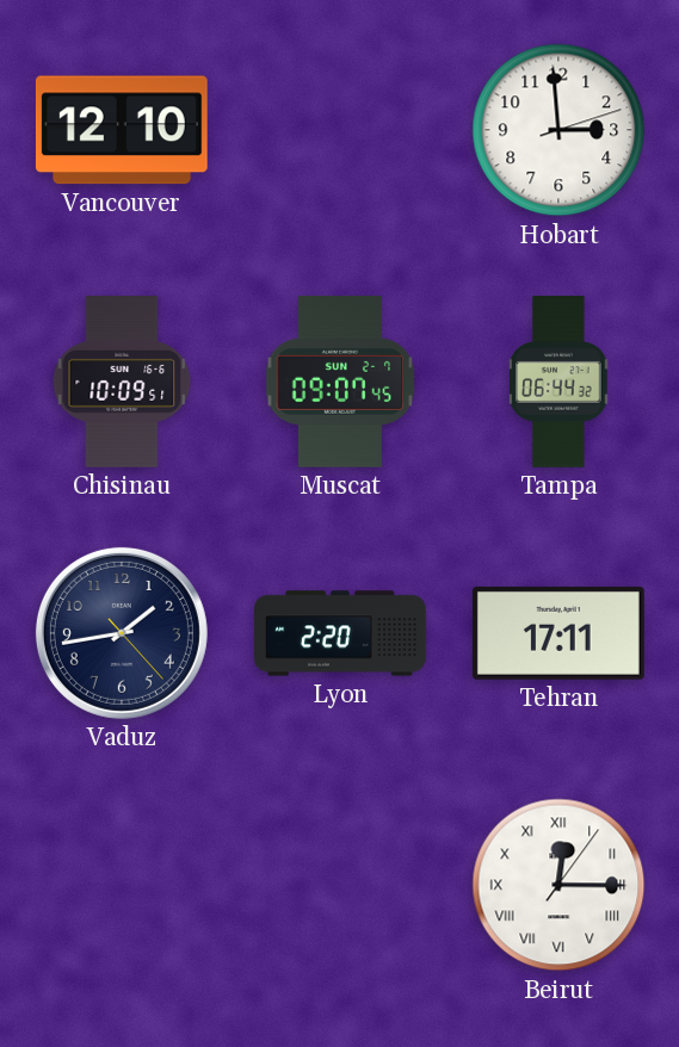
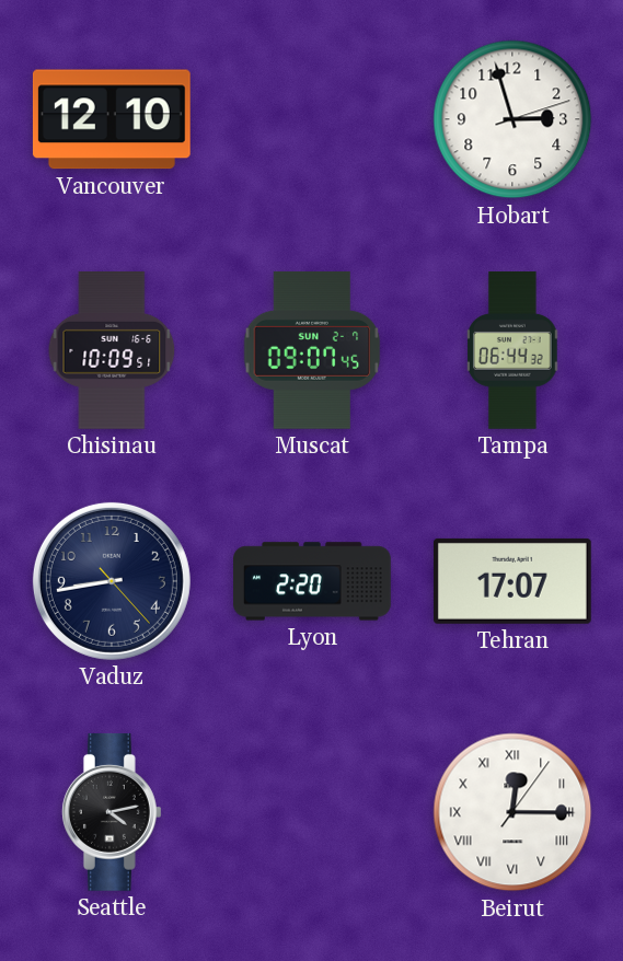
Hobart: 2:59 -> 2:57 (512, 119)
Vaduz: 1:43 -> 8:43 (112, 581)
Tehran: 17:11 -> 17:07 (512, 581)
Seattle: none -> 4:13 (112, 812)
